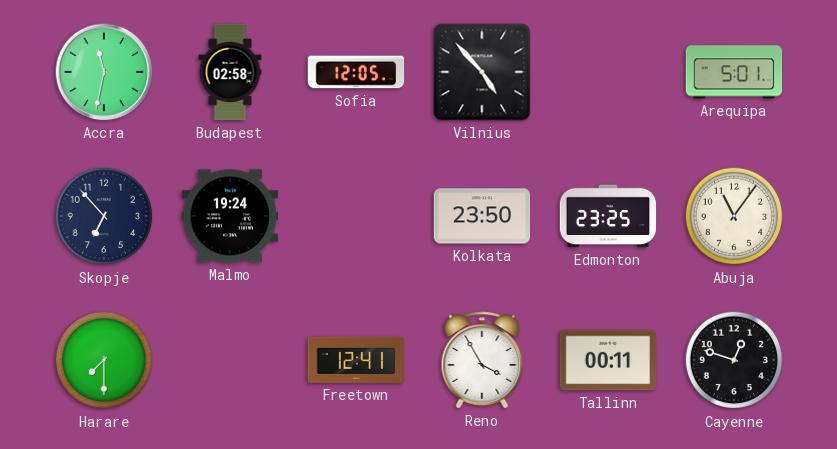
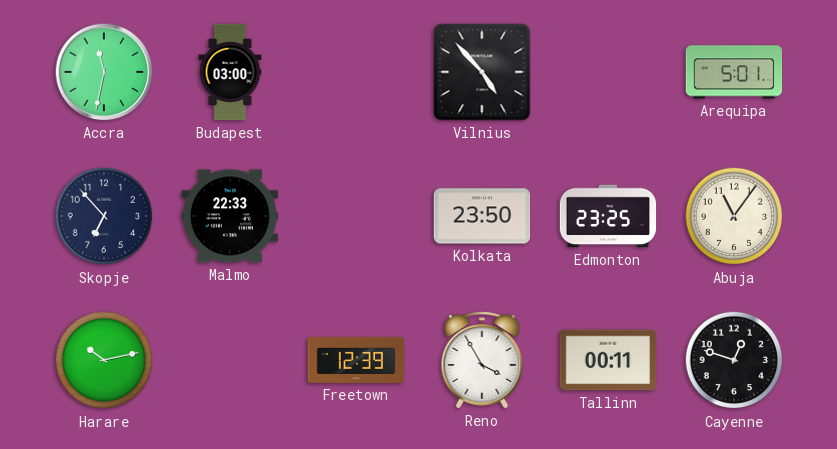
Budapest: 02:58 -> 03:00 (230, 72)
Sofia: 12:05 -> none (356, 72)
Malmo: 19:24 -> 22:33 (230, 216)
Harare: 7:30 -> 10:13 (104, 360)
Freetown: 12:41 -> 12:39 (356, 360)
